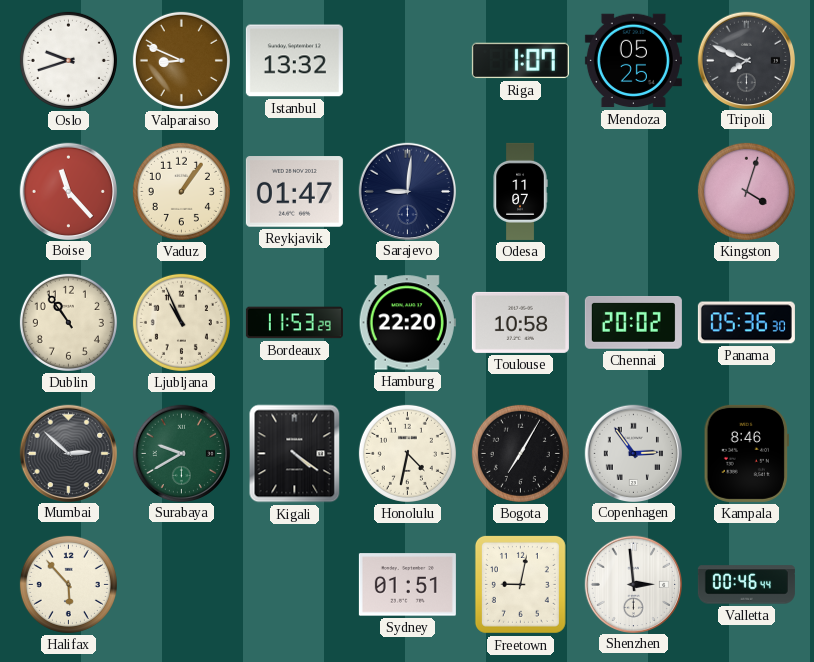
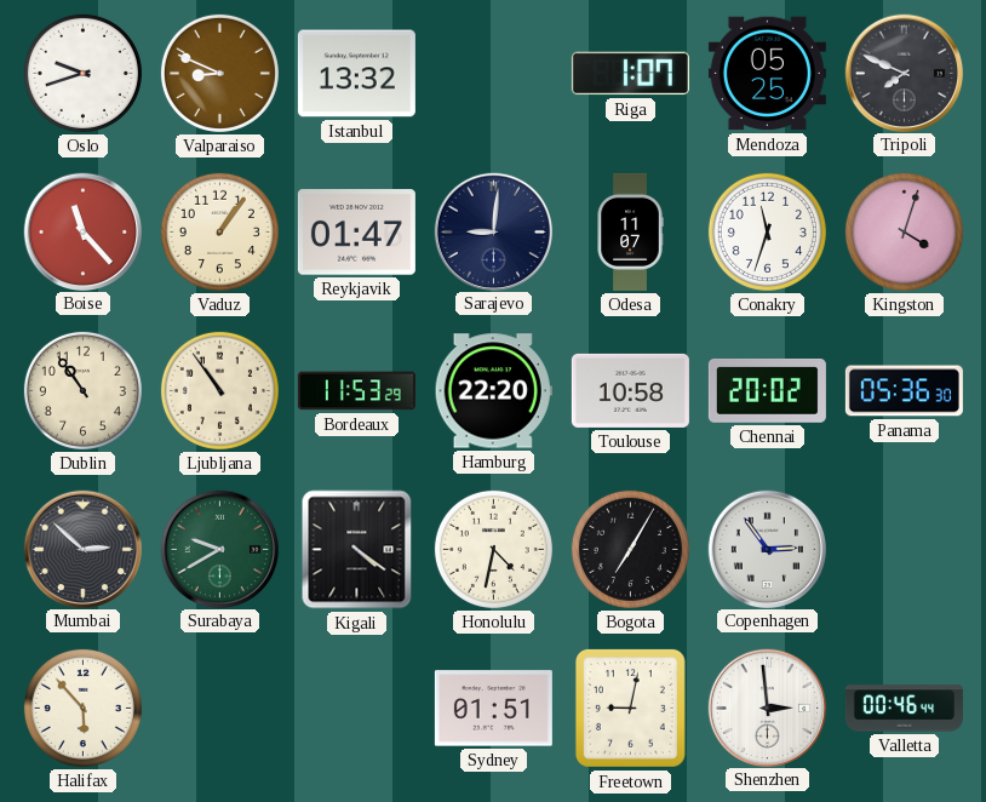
Conakry: none -> 11:33 (767, 231)
Ljubljana: 10:56 -> 10:54 (219, 390)
Kampala: 8:46 -> none (746, 453)
